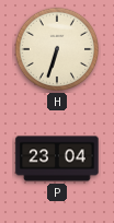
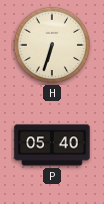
P: 23:04 -> 05:40 (52, 145)
